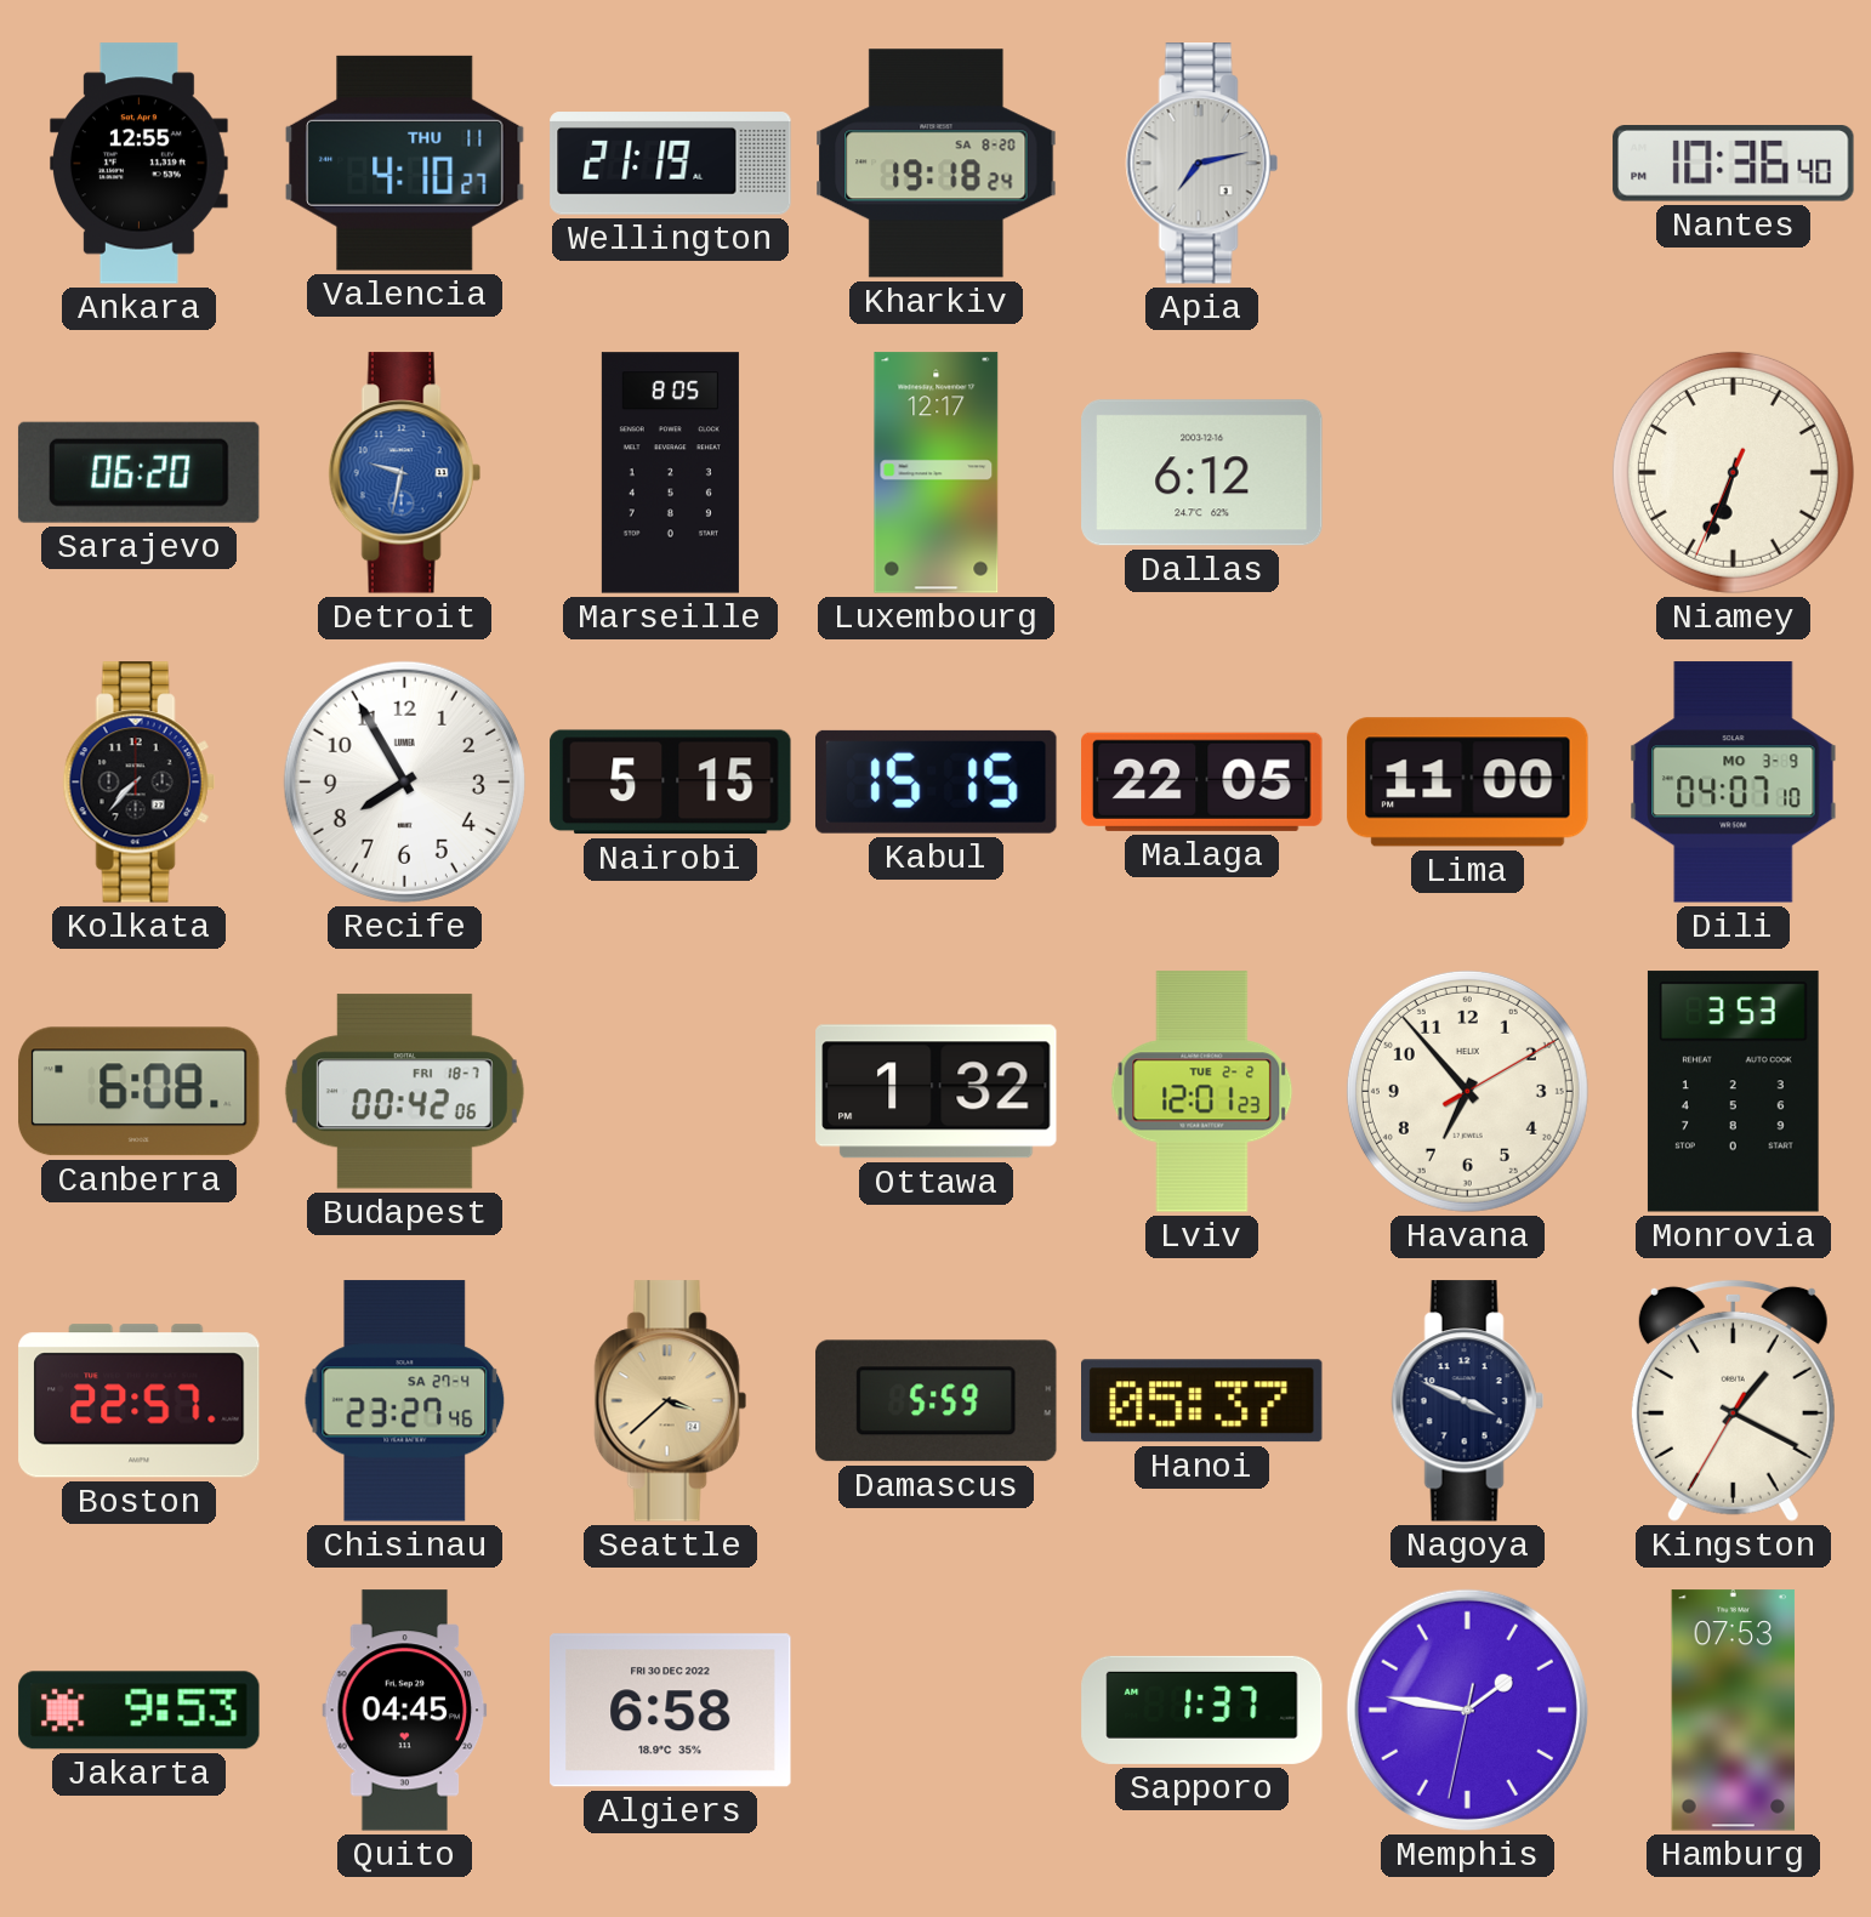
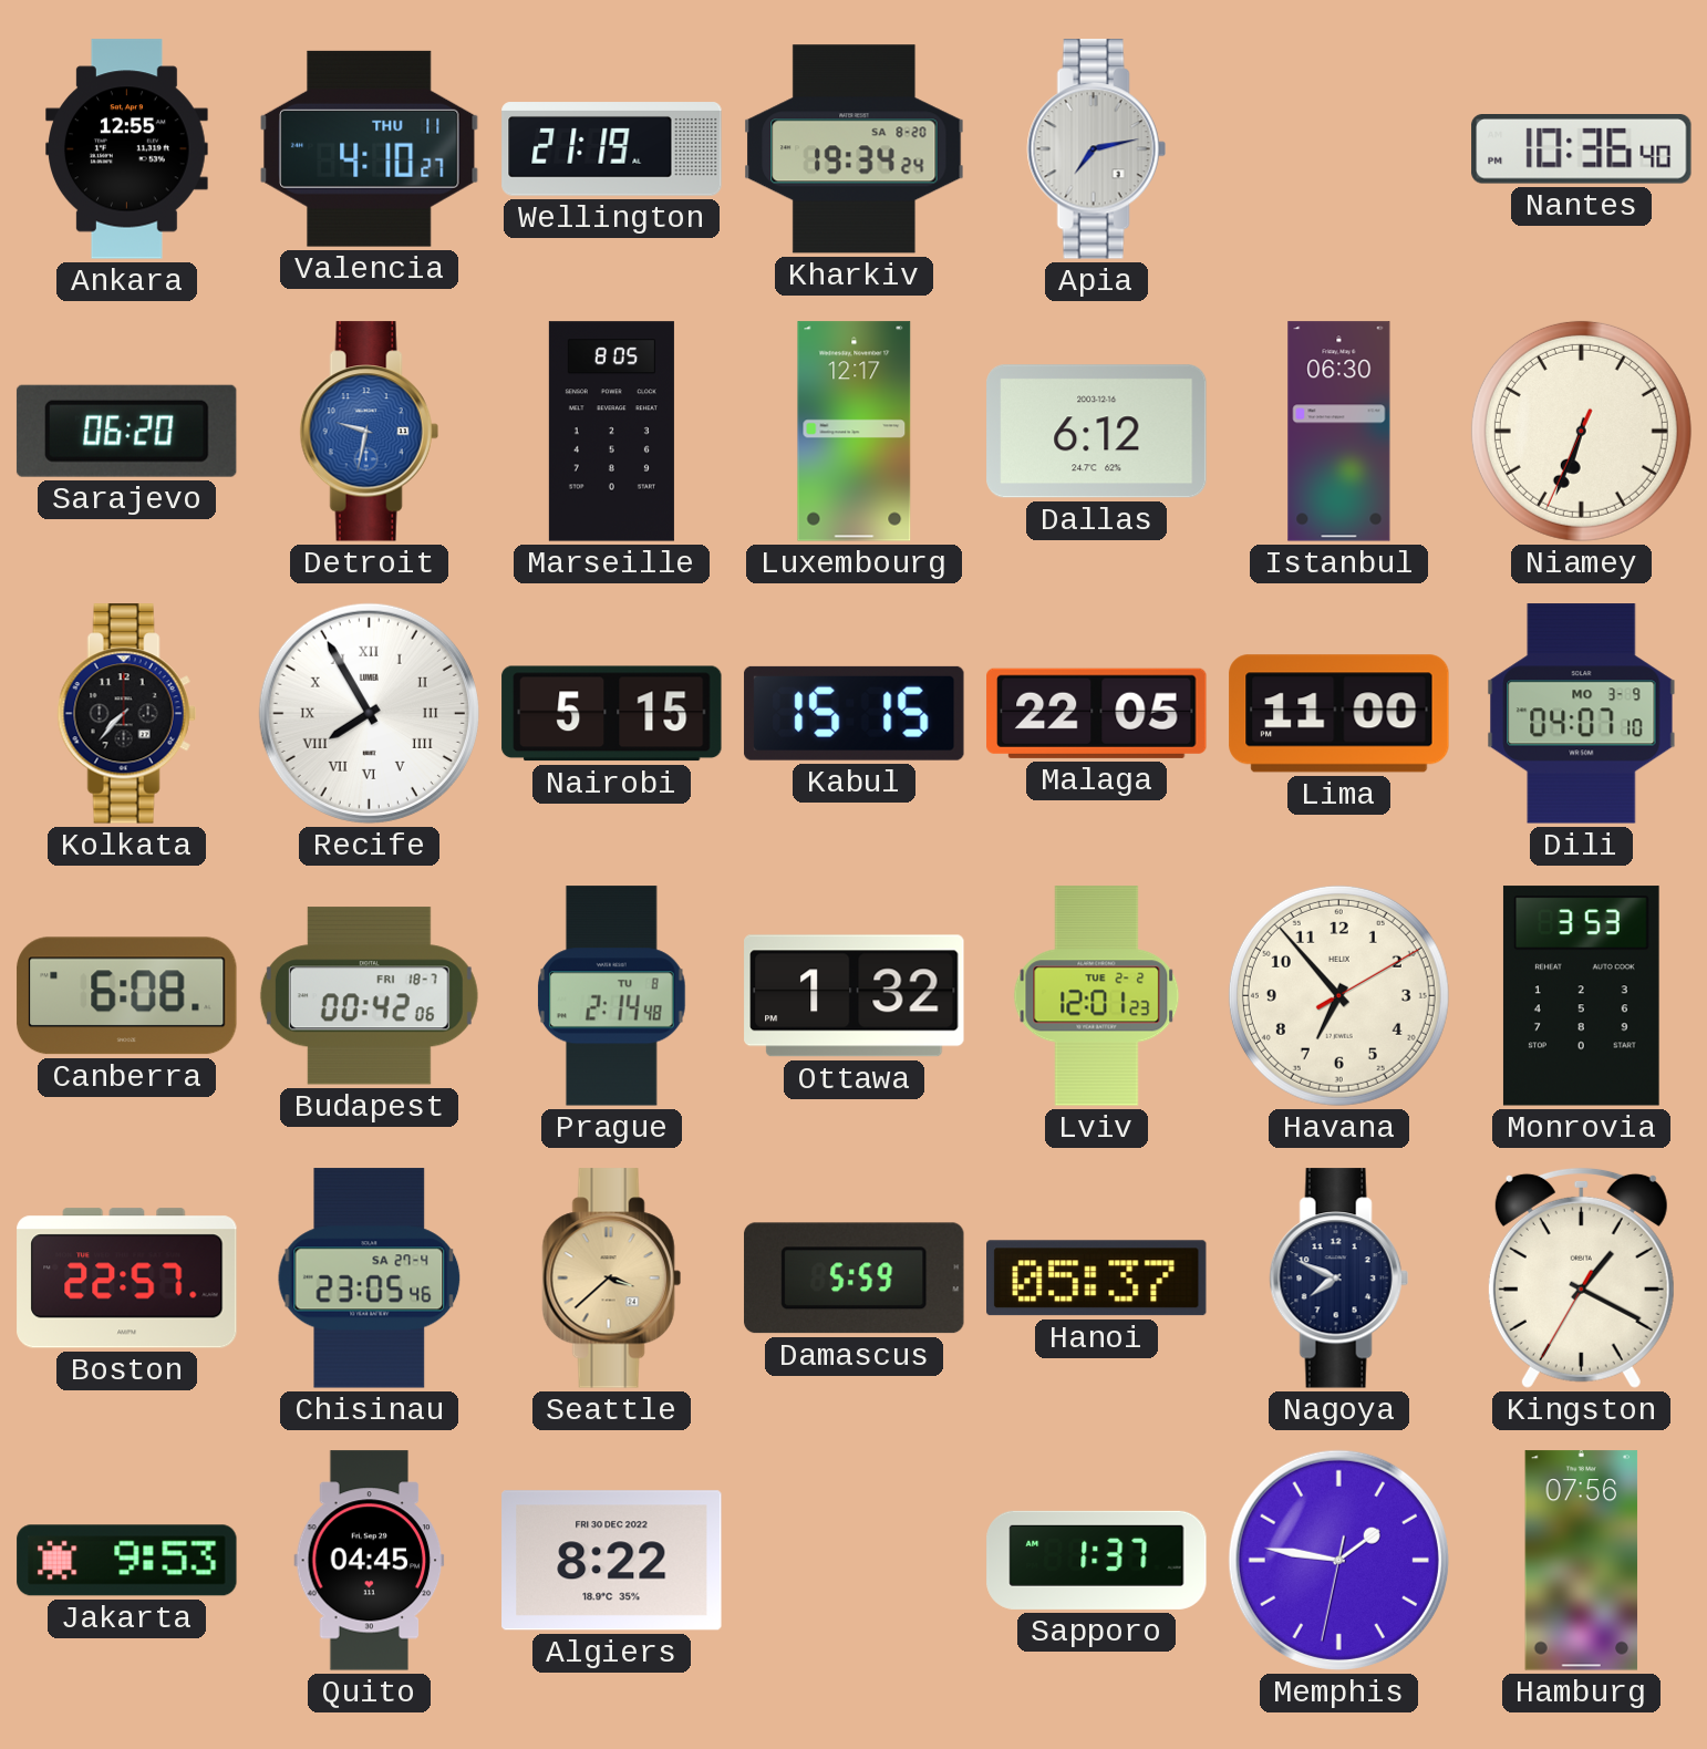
Kharkiv: 19:18 -> 19:34 (855, 149)
Istanbul: none -> 06:30 (1339, 432)
Recife numerals: Arabic -> Roman (369, 713)
Prague: none -> 2:14 (612, 996)
Chisinau: 23:27 -> 23:05 (370, 1279)
Nagoya: 3:49 -> 7:49 (1338, 1279)
Algiers: 6:58 -> 8:22 (612, 1561)
Hamburg: 07:53 -> 07:56 (1582, 1561)
